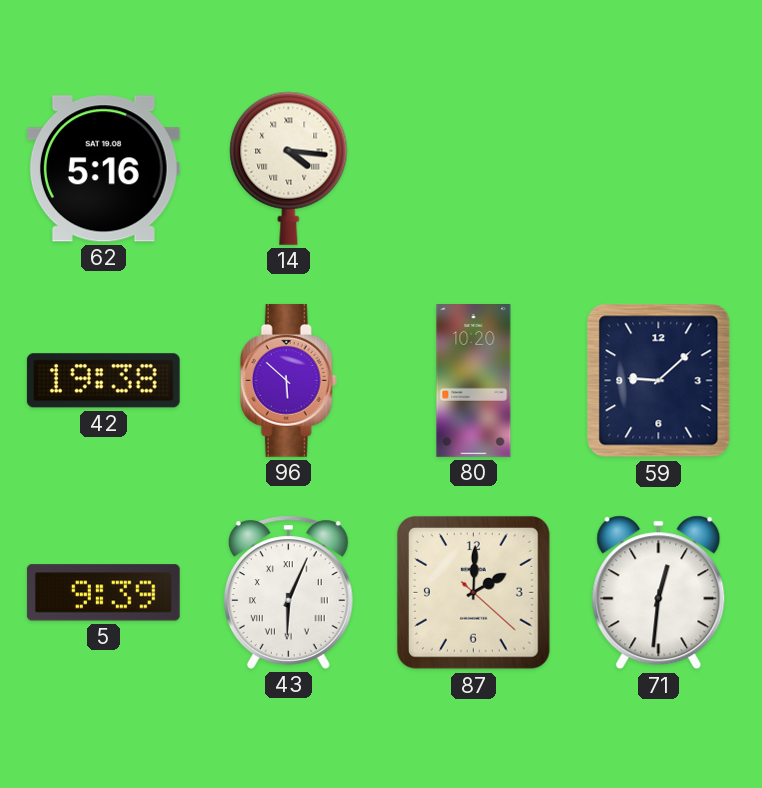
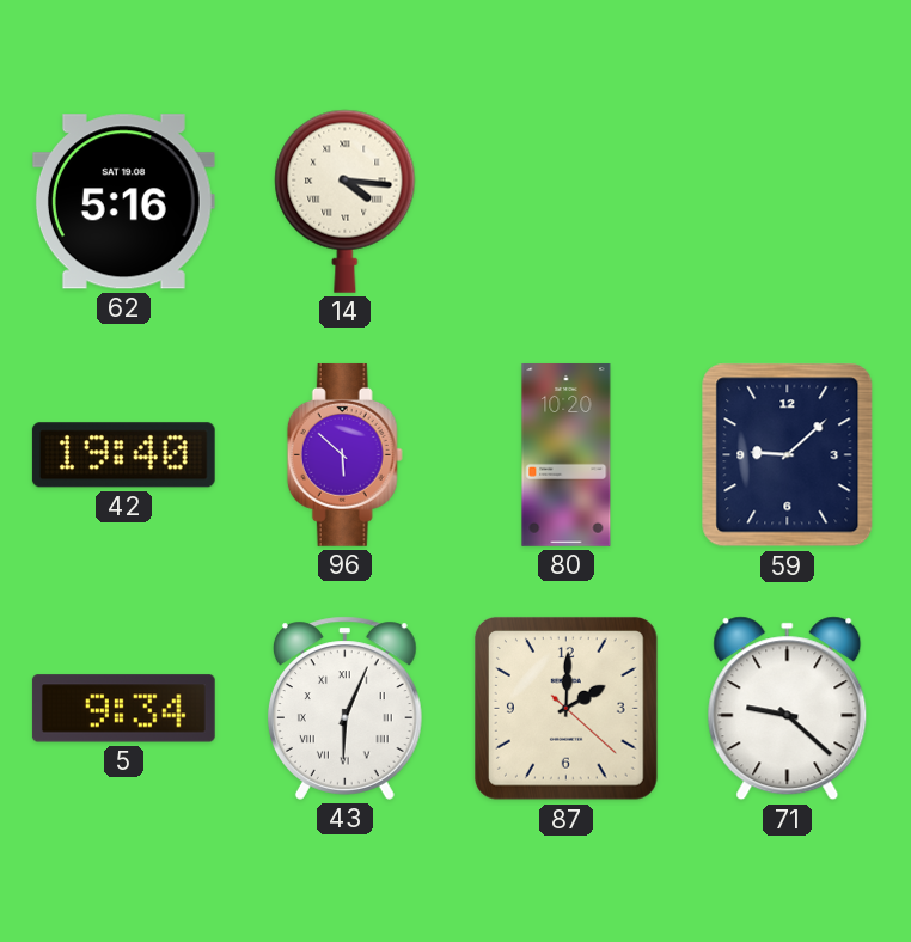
42: 19:38 -> 19:40 (123, 455)
5: 9:39 -> 9:34 (123, 709)
71: 12:31 -> 9:22 (788, 709)
